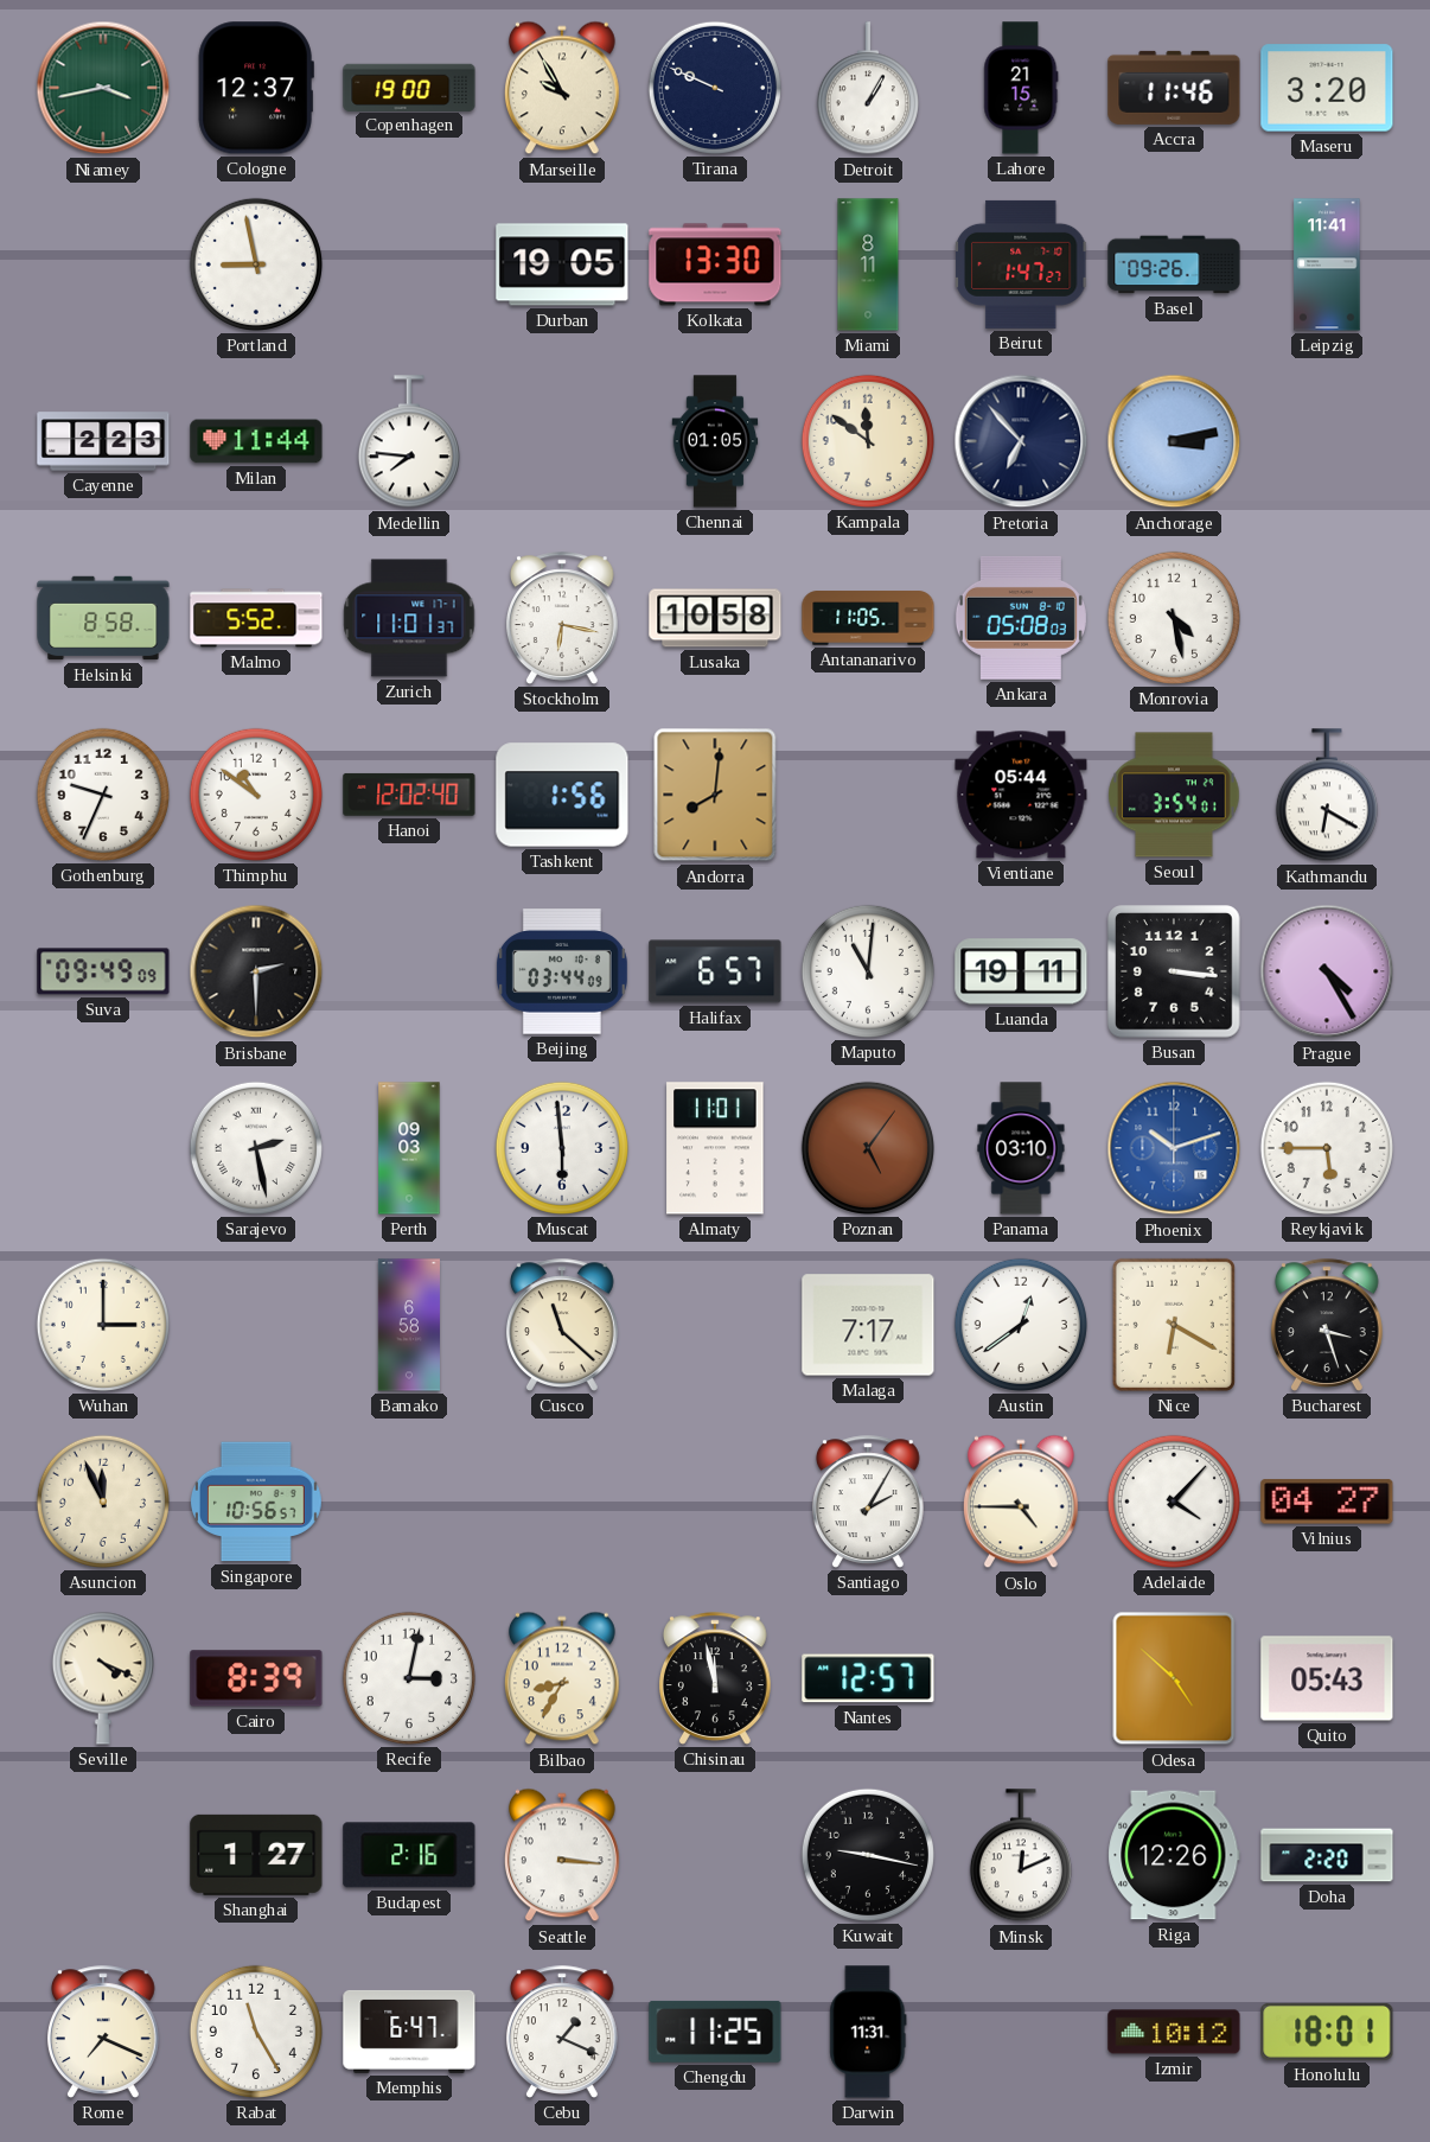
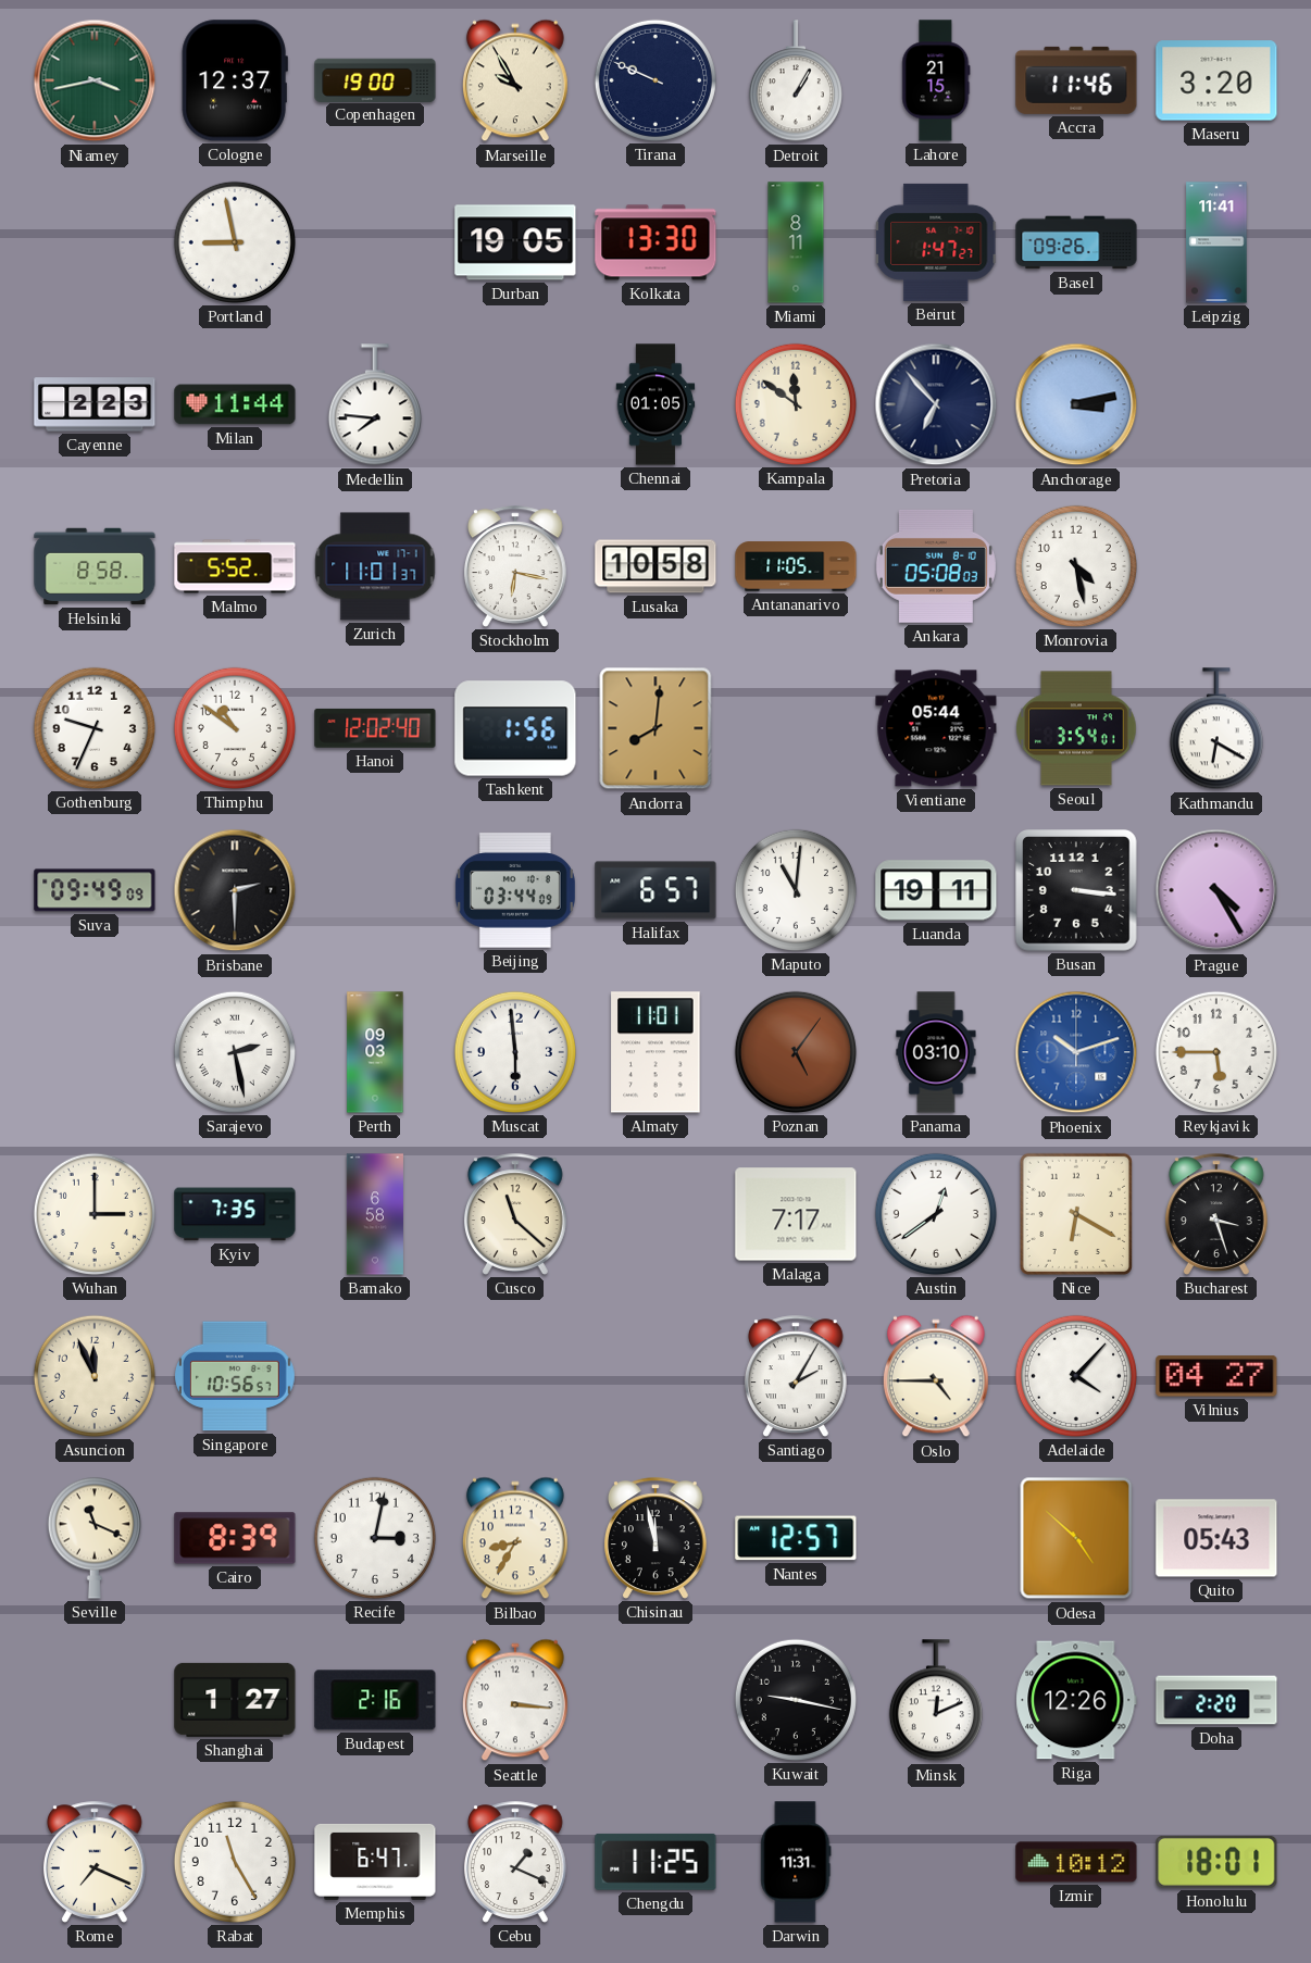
Kyiv: none -> 7:35 (235, 1214)
Seville: 4:19 -> 11:19 (95, 1538)
